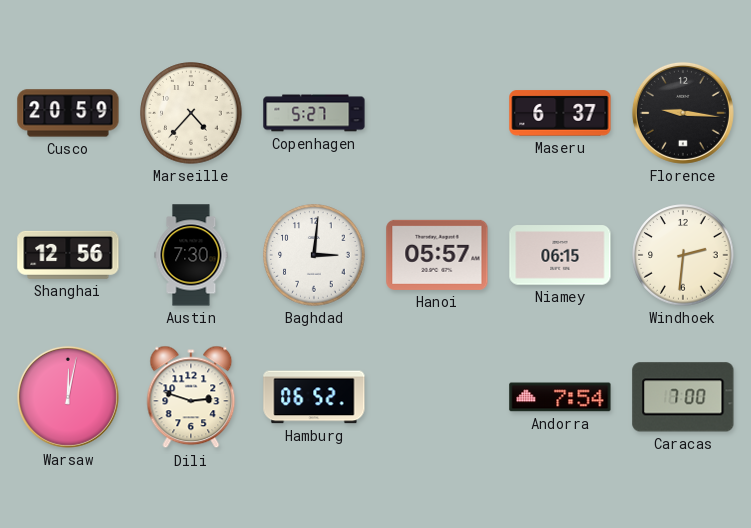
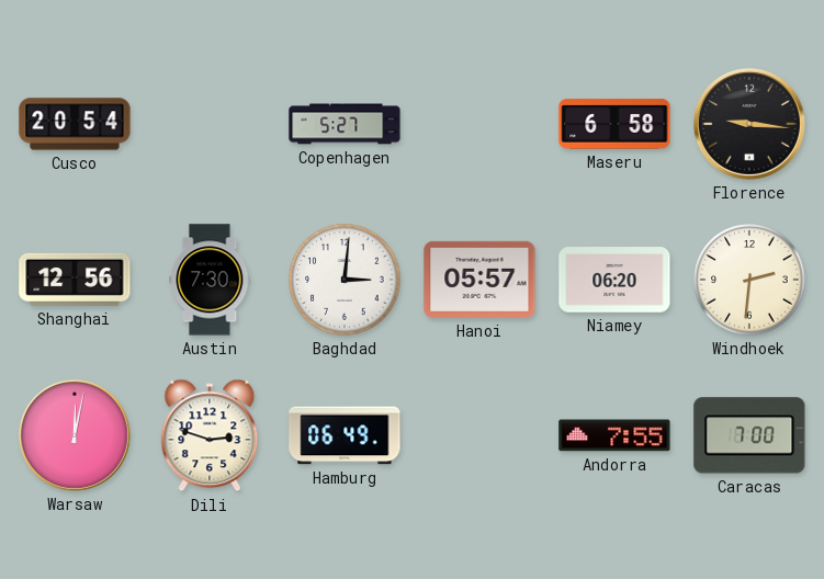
Cusco: 20:59 -> 20:54 (75, 124)
Marseille: 4:37 -> none (191, 113)
Maseru: 6:37 -> 6:58 (614, 124)
Niamey: 06:15 -> 06:20 (614, 280)
Hamburg: 06:52 -> 06:49 (345, 435)
Andorra: 7:54 -> 7:55 (614, 435)
